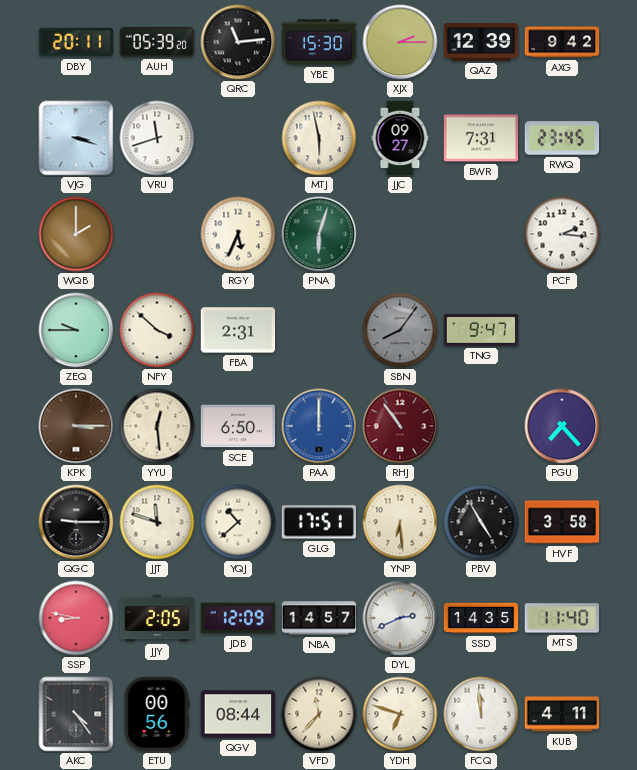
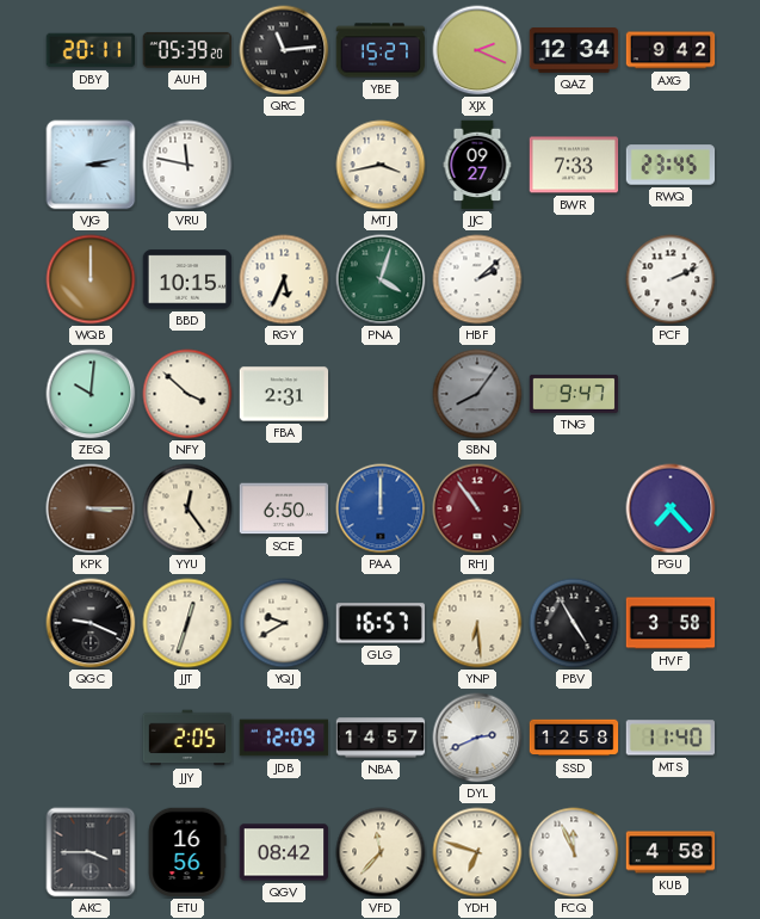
YBE: 15:30 -> 15:27 (381, 50)
XJX: 2:15 -> 2:19 (477, 50)
QAZ: 12:39 -> 12:34 (574, 50)
VJG: 3:18 -> 3:13 (91, 165)
VRU: 11:42 -> 11:47 (187, 165)
MTJ: 5:58 -> 3:43 (381, 165)
BWR: 7:31 -> 7:33 (574, 165)
WQB: 2:00 -> 12:00 (91, 279)
BBD: none -> 10:15 (187, 279)
PNA: 6:03 -> 4:03 (381, 279)
HBF: none -> 2:08 (477, 279)
PCF: 2:16 -> 2:11 (671, 279)
ZEQ: 9:45 -> 10:01 (91, 394)
YYU: 12:29 -> 12:24 (187, 508)
QGC: 9:15 -> 9:19 (91, 623)
JJT: 11:48 -> 12:33 (187, 623)
YQJ: 10:38 -> 9:40 (284, 623)
GLG: 17:51 -> 16:57 (379, 623)
SSP: 8:47 -> none (76, 618)
SSD: 14:35 -> 12:58 (574, 738)
AKC: 4:24 -> 3:45 (91, 852)
ETU: 00:56 -> 16:56 (187, 852)
QGV: 08:44 -> 08:42 (284, 852)
FCQ: 11:59 -> 11:56 (574, 852)
KUB: 4:11 -> 4:58 (671, 852)
